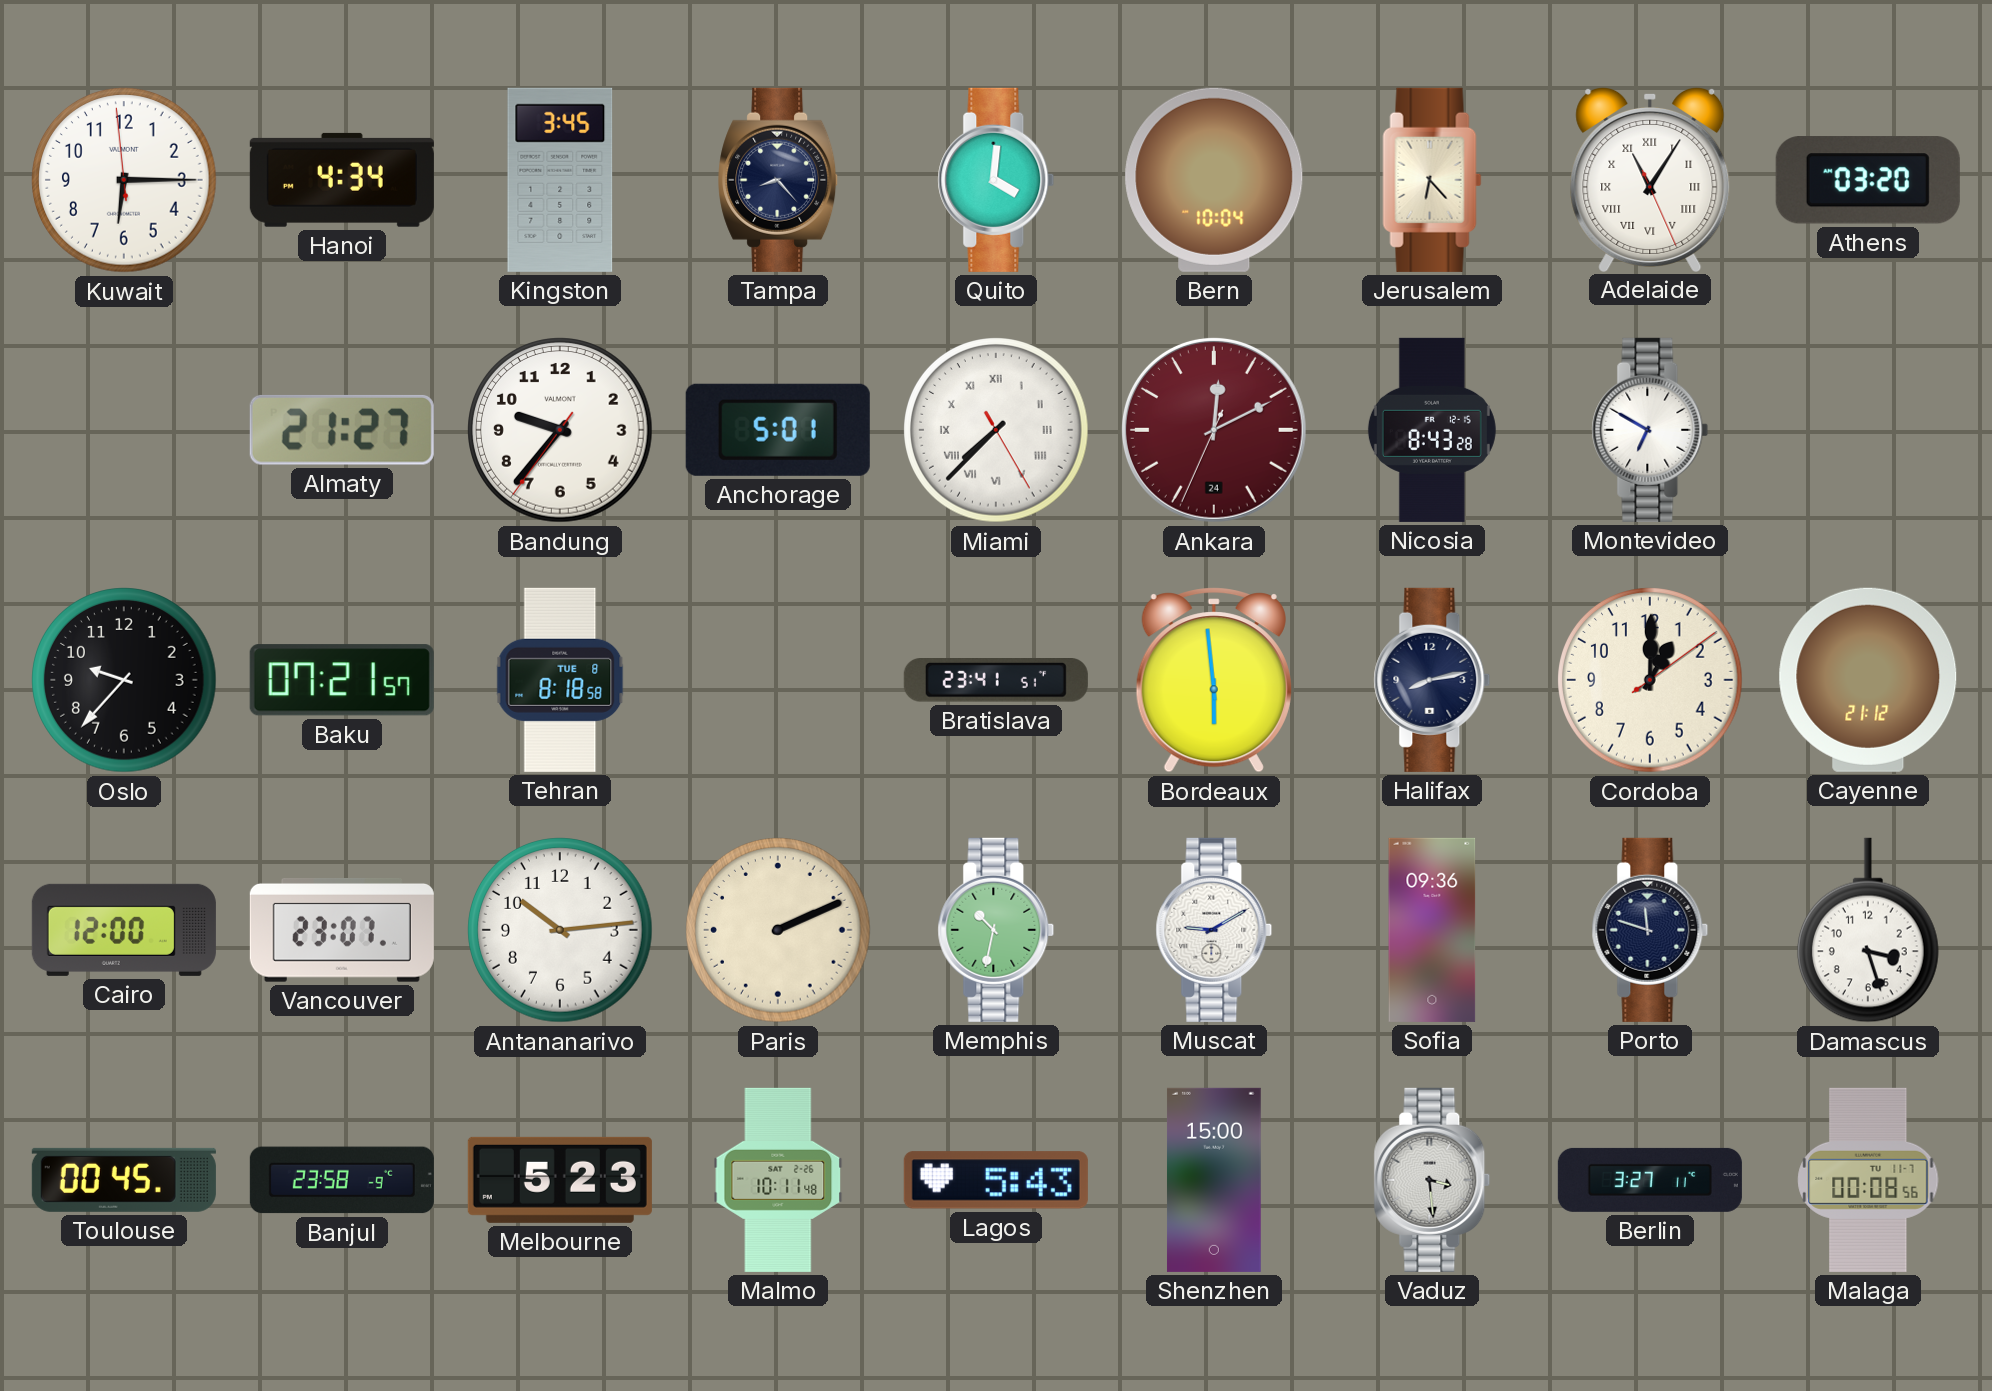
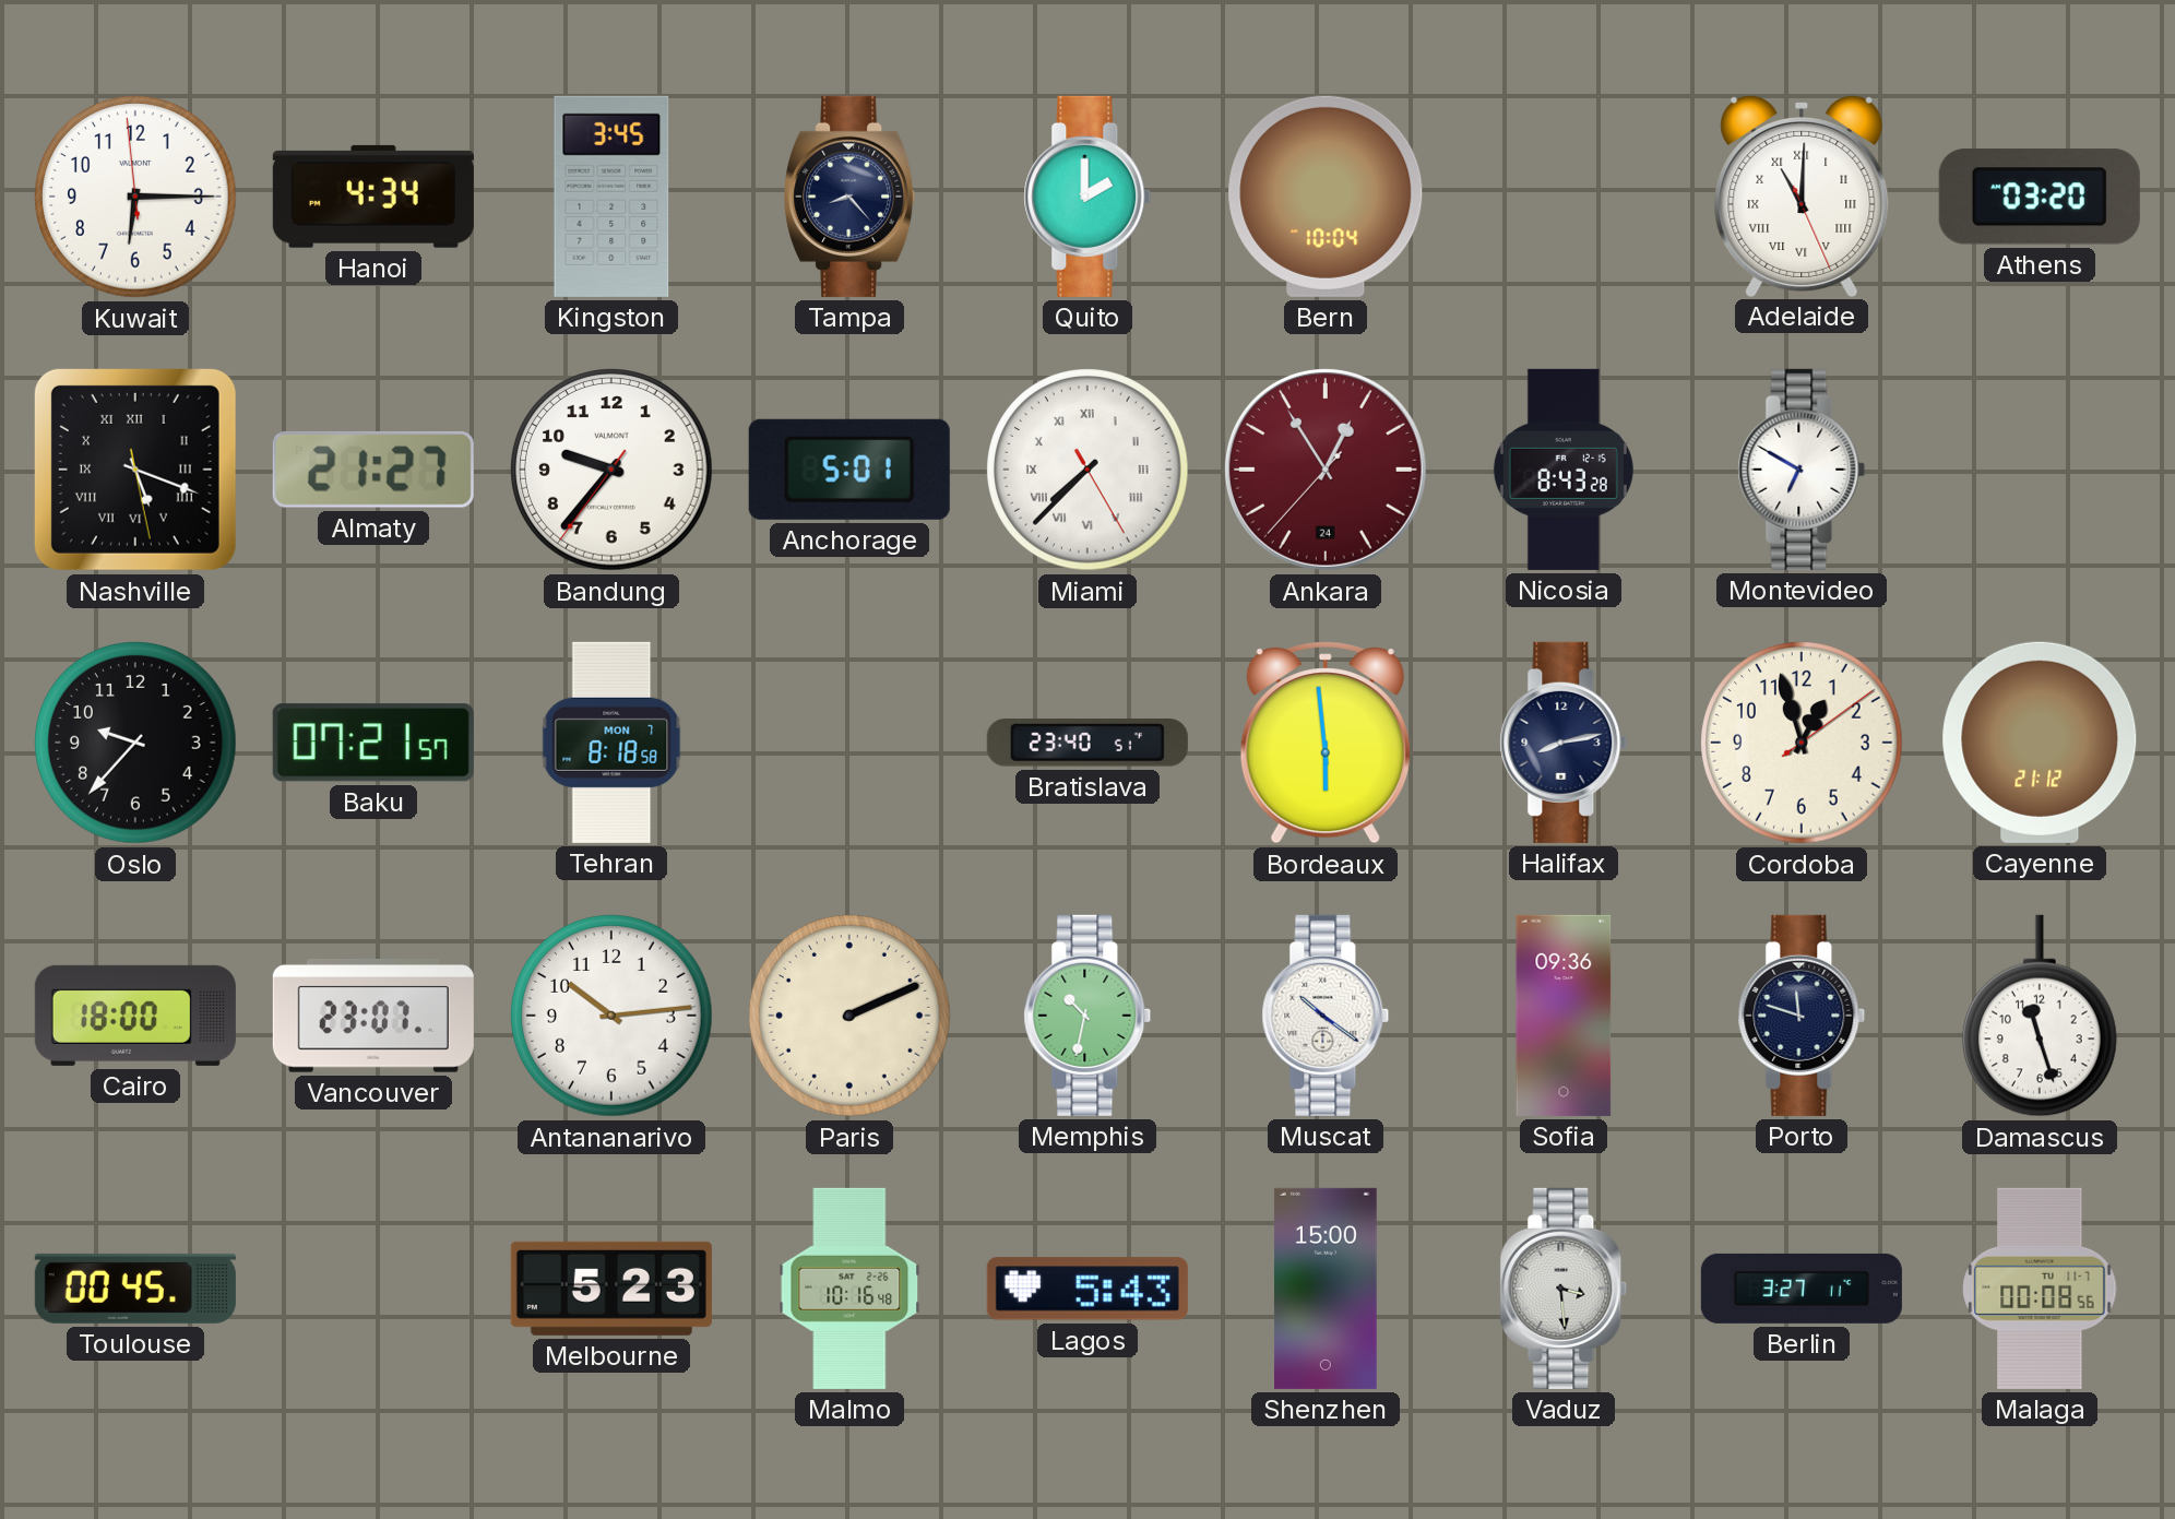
Quito: 4:01 -> 2:00 (1087, 197)
Jerusalem: 6:23 -> none (1432, 180)
Adelaide: 11:05 -> 11:00 (1802, 195)
Nashville: none -> 5:18 (135, 470)
Ankara: 12:10 -> 12:54 (1326, 470)
Tehran date: TUE 8 -> MON 7 (611, 743)
Bratislava: 23:41 -> 23:40 (1087, 743)
Cordoba: 1:00 -> 12:57 (1802, 743)
Cairo: 12:00 -> 18:00 (135, 1016)
Muscat: 9:10 -> 10:21 (1326, 1016)
Damascus: 3:27 -> 11:27 (2040, 1016)
Banjul: 23:58 -> none (342, 1180)
Malmo: 10:11 -> 10:16 (849, 1289)
